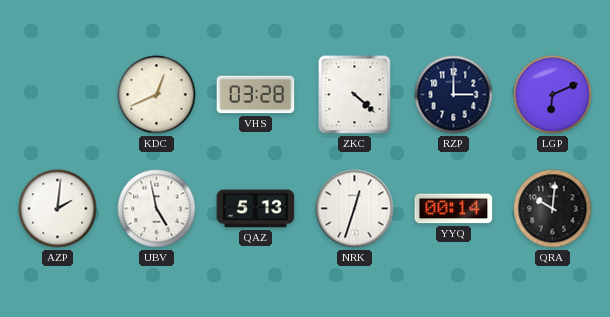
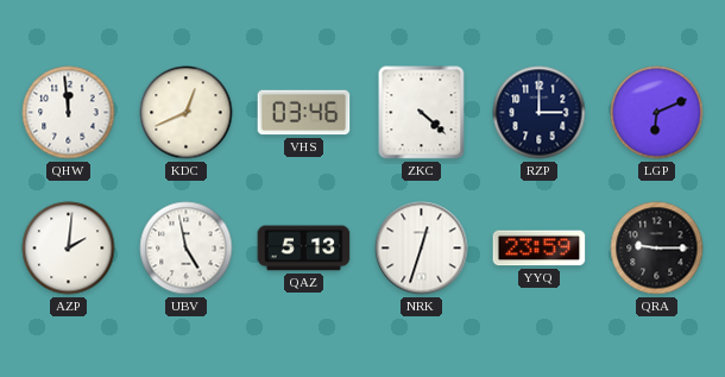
QHW: none -> 11:59 (69, 113)
VHS: 03:28 -> 03:46 (304, 113)
YYQ: 00:14 -> 23:59 (540, 249)
QRA: 10:01 -> 9:15 (657, 249)
